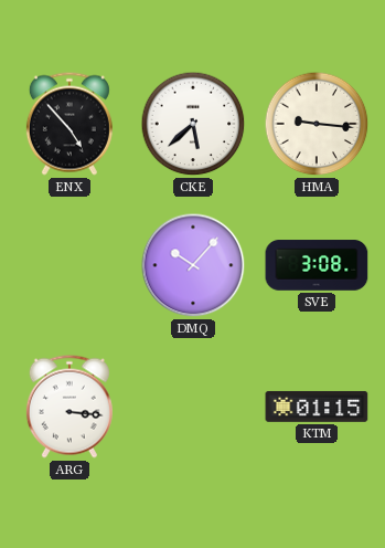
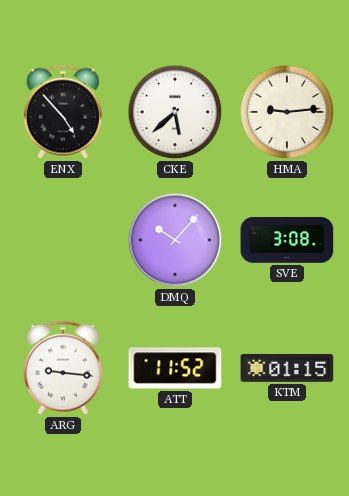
HMA: 9:16 -> 9:14 (287, 112)
ARG: 3:16 -> 9:16 (63, 368)
ATT: none -> 11:52 (175, 368)
